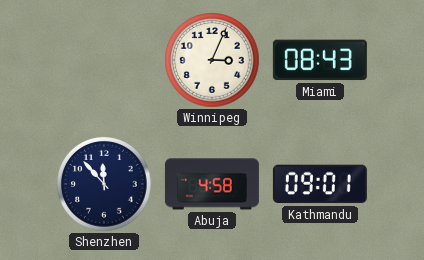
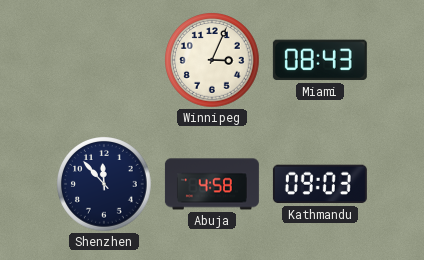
Kathmandu: 09:01 -> 09:03 (320, 184)
